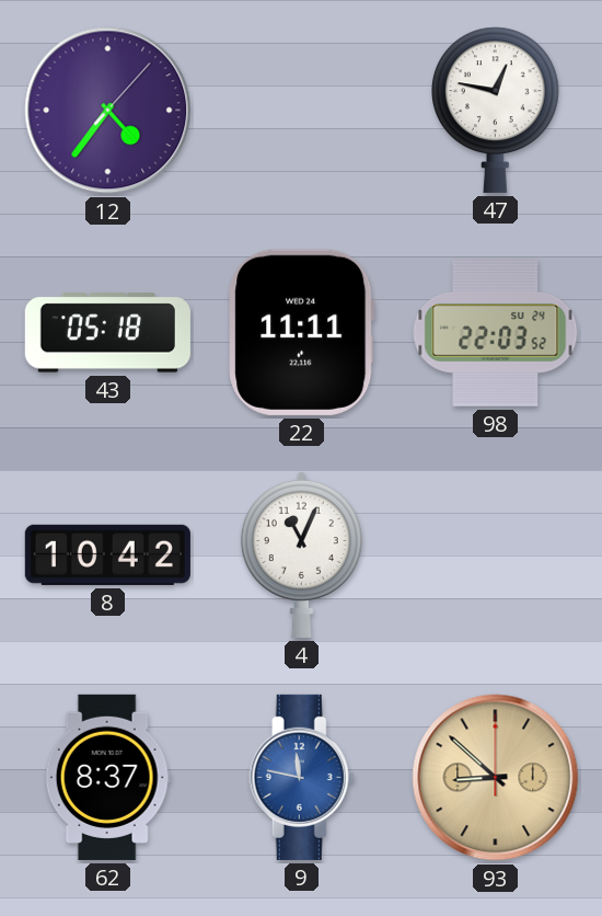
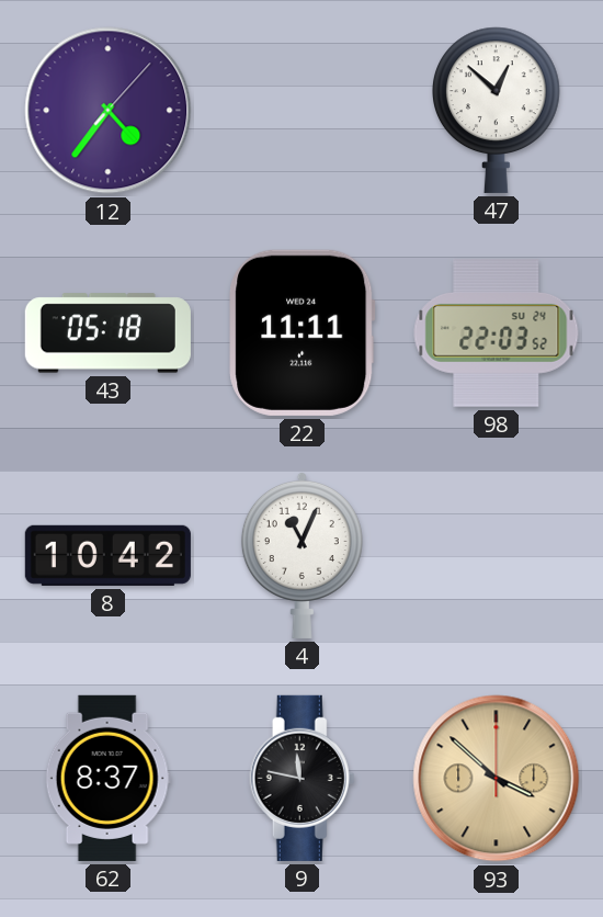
47: 12:47 -> 12:52 (497, 110)
9 dial: blue -> black (303, 778)
93: 8:52 -> 3:52 (497, 779)
